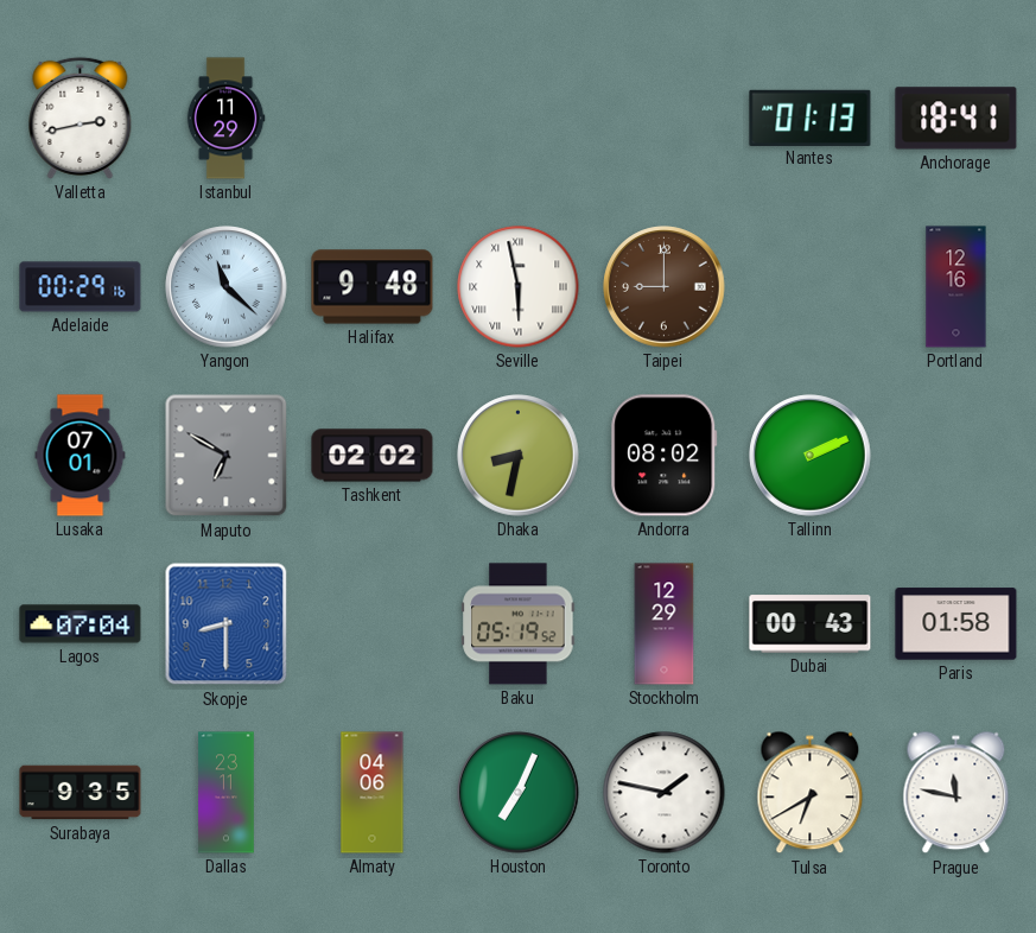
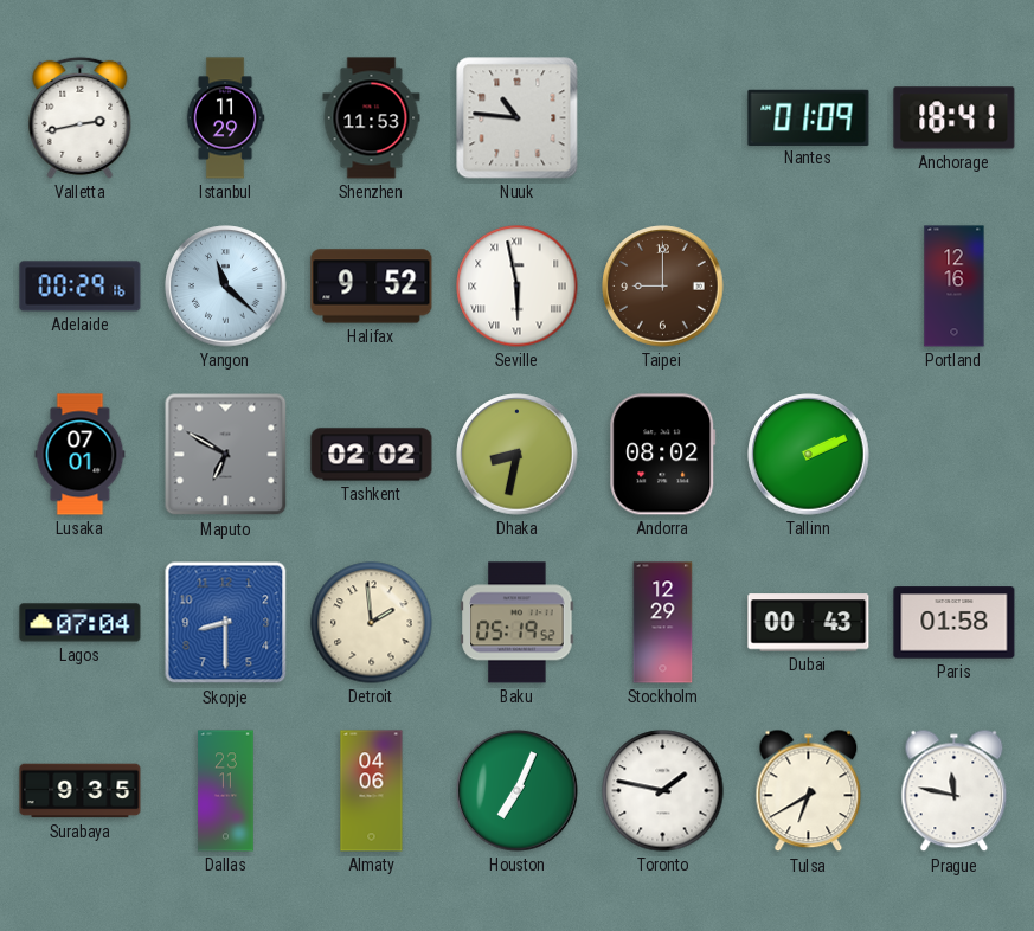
Shenzhen: none -> 11:53 (372, 118)
Nuuk: none -> 10:46 (518, 118)
Nantes: 01:13 -> 01:09 (809, 117)
Halifax: 9:48 -> 9:52 (372, 287)
Detroit: none -> 1:59 (372, 623)
